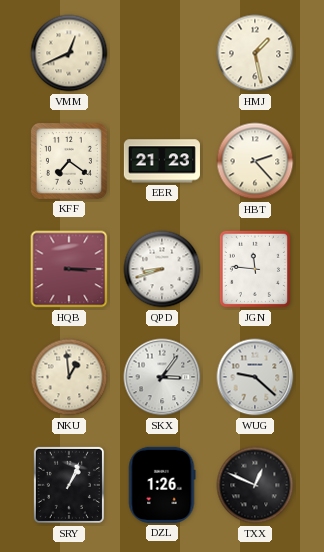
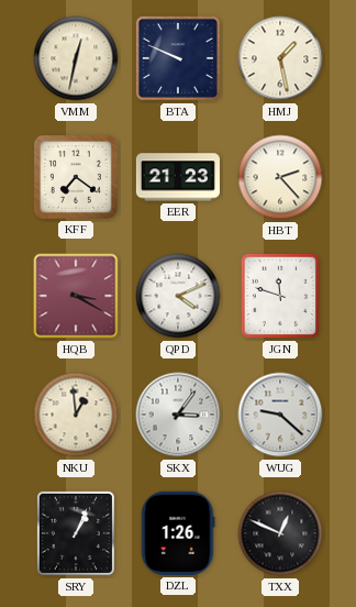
VMM: 12:41 -> 12:32 (76, 58)
BTA: none -> 9:49 (178, 58)
HQB: 3:15 -> 3:20 (76, 296)
QPD: 8:42 -> 4:11 (178, 296)
JGN: 11:46 -> 11:48 (280, 296)
